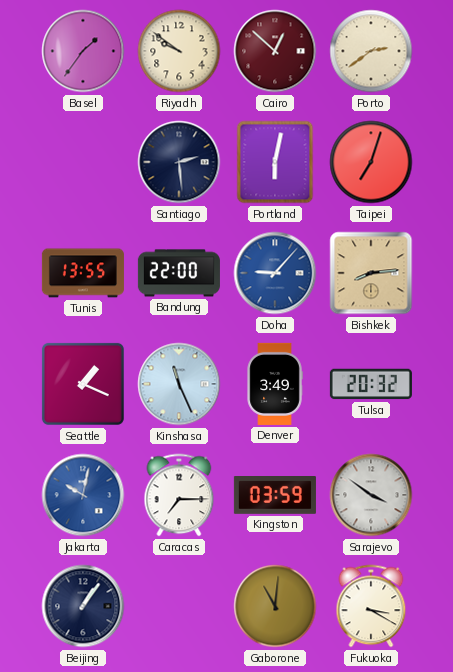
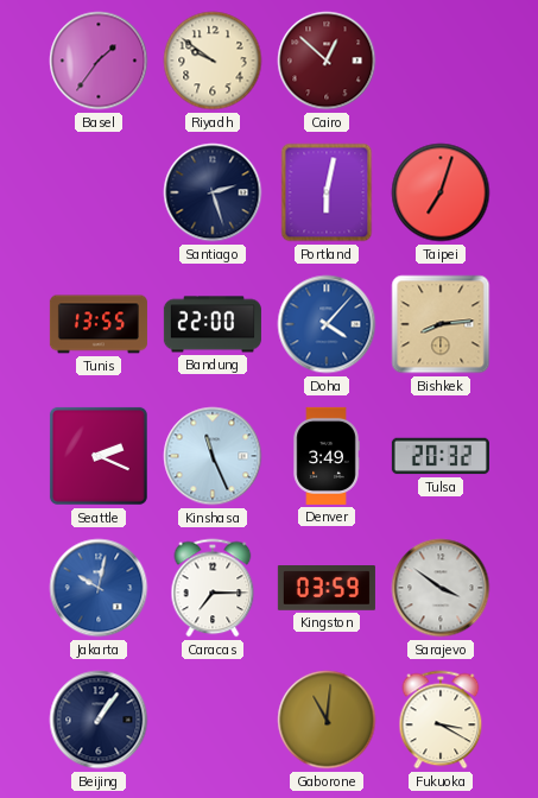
Porto: 2:39 -> none (371, 51)
Santiago: 2:29 -> 2:27 (213, 192)
Doha: 9:07 -> 4:07 (327, 324)
Seattle: 1:19 -> 2:19 (99, 456)
